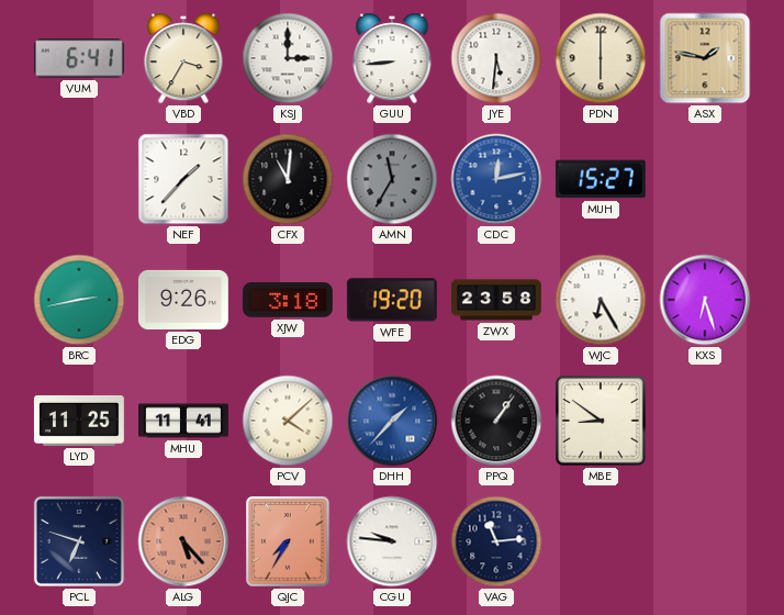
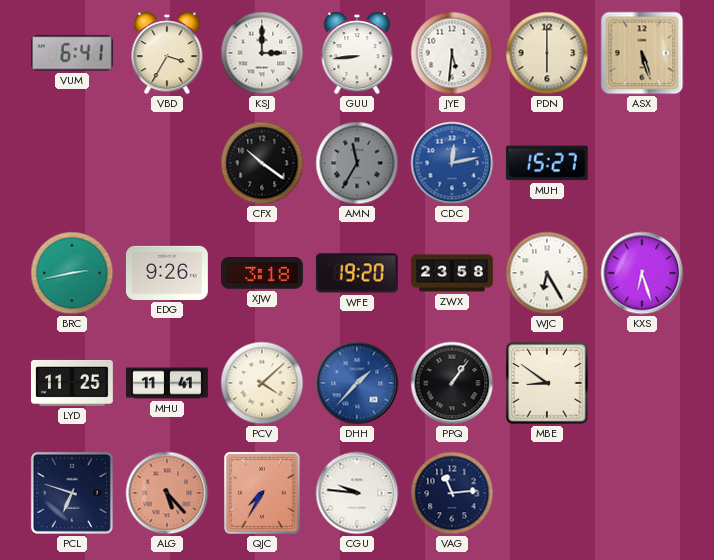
ASX: 1:47 -> 5:27 (642, 53)
NEF: 1:37 -> none (183, 179)
CFX: 11:01 -> 10:21 (262, 163)
